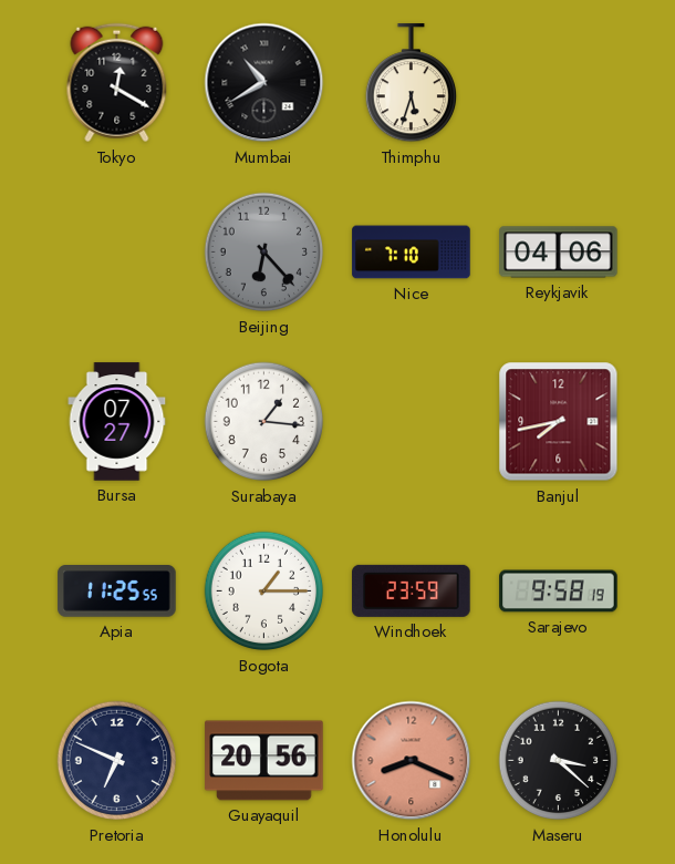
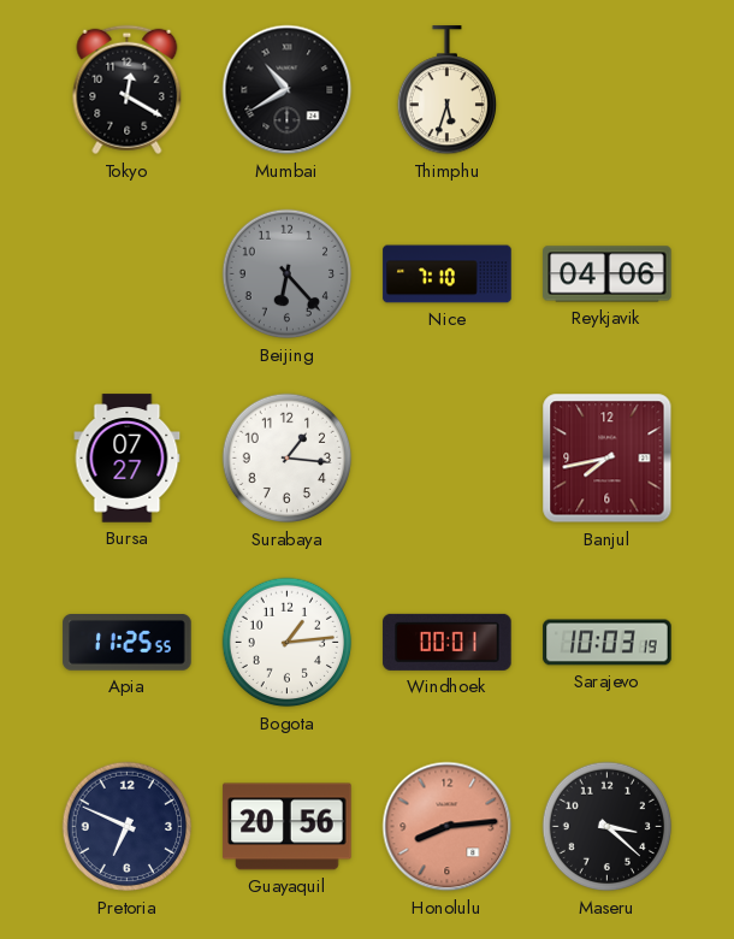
Bogota: 1:15 -> 1:14 (288, 643)
Windhoek: 23:59 -> 00:01 (448, 642)
Sarajevo: 9:58 -> 10:03 (608, 643)
Honolulu: 8:19 -> 8:14 (448, 827)
